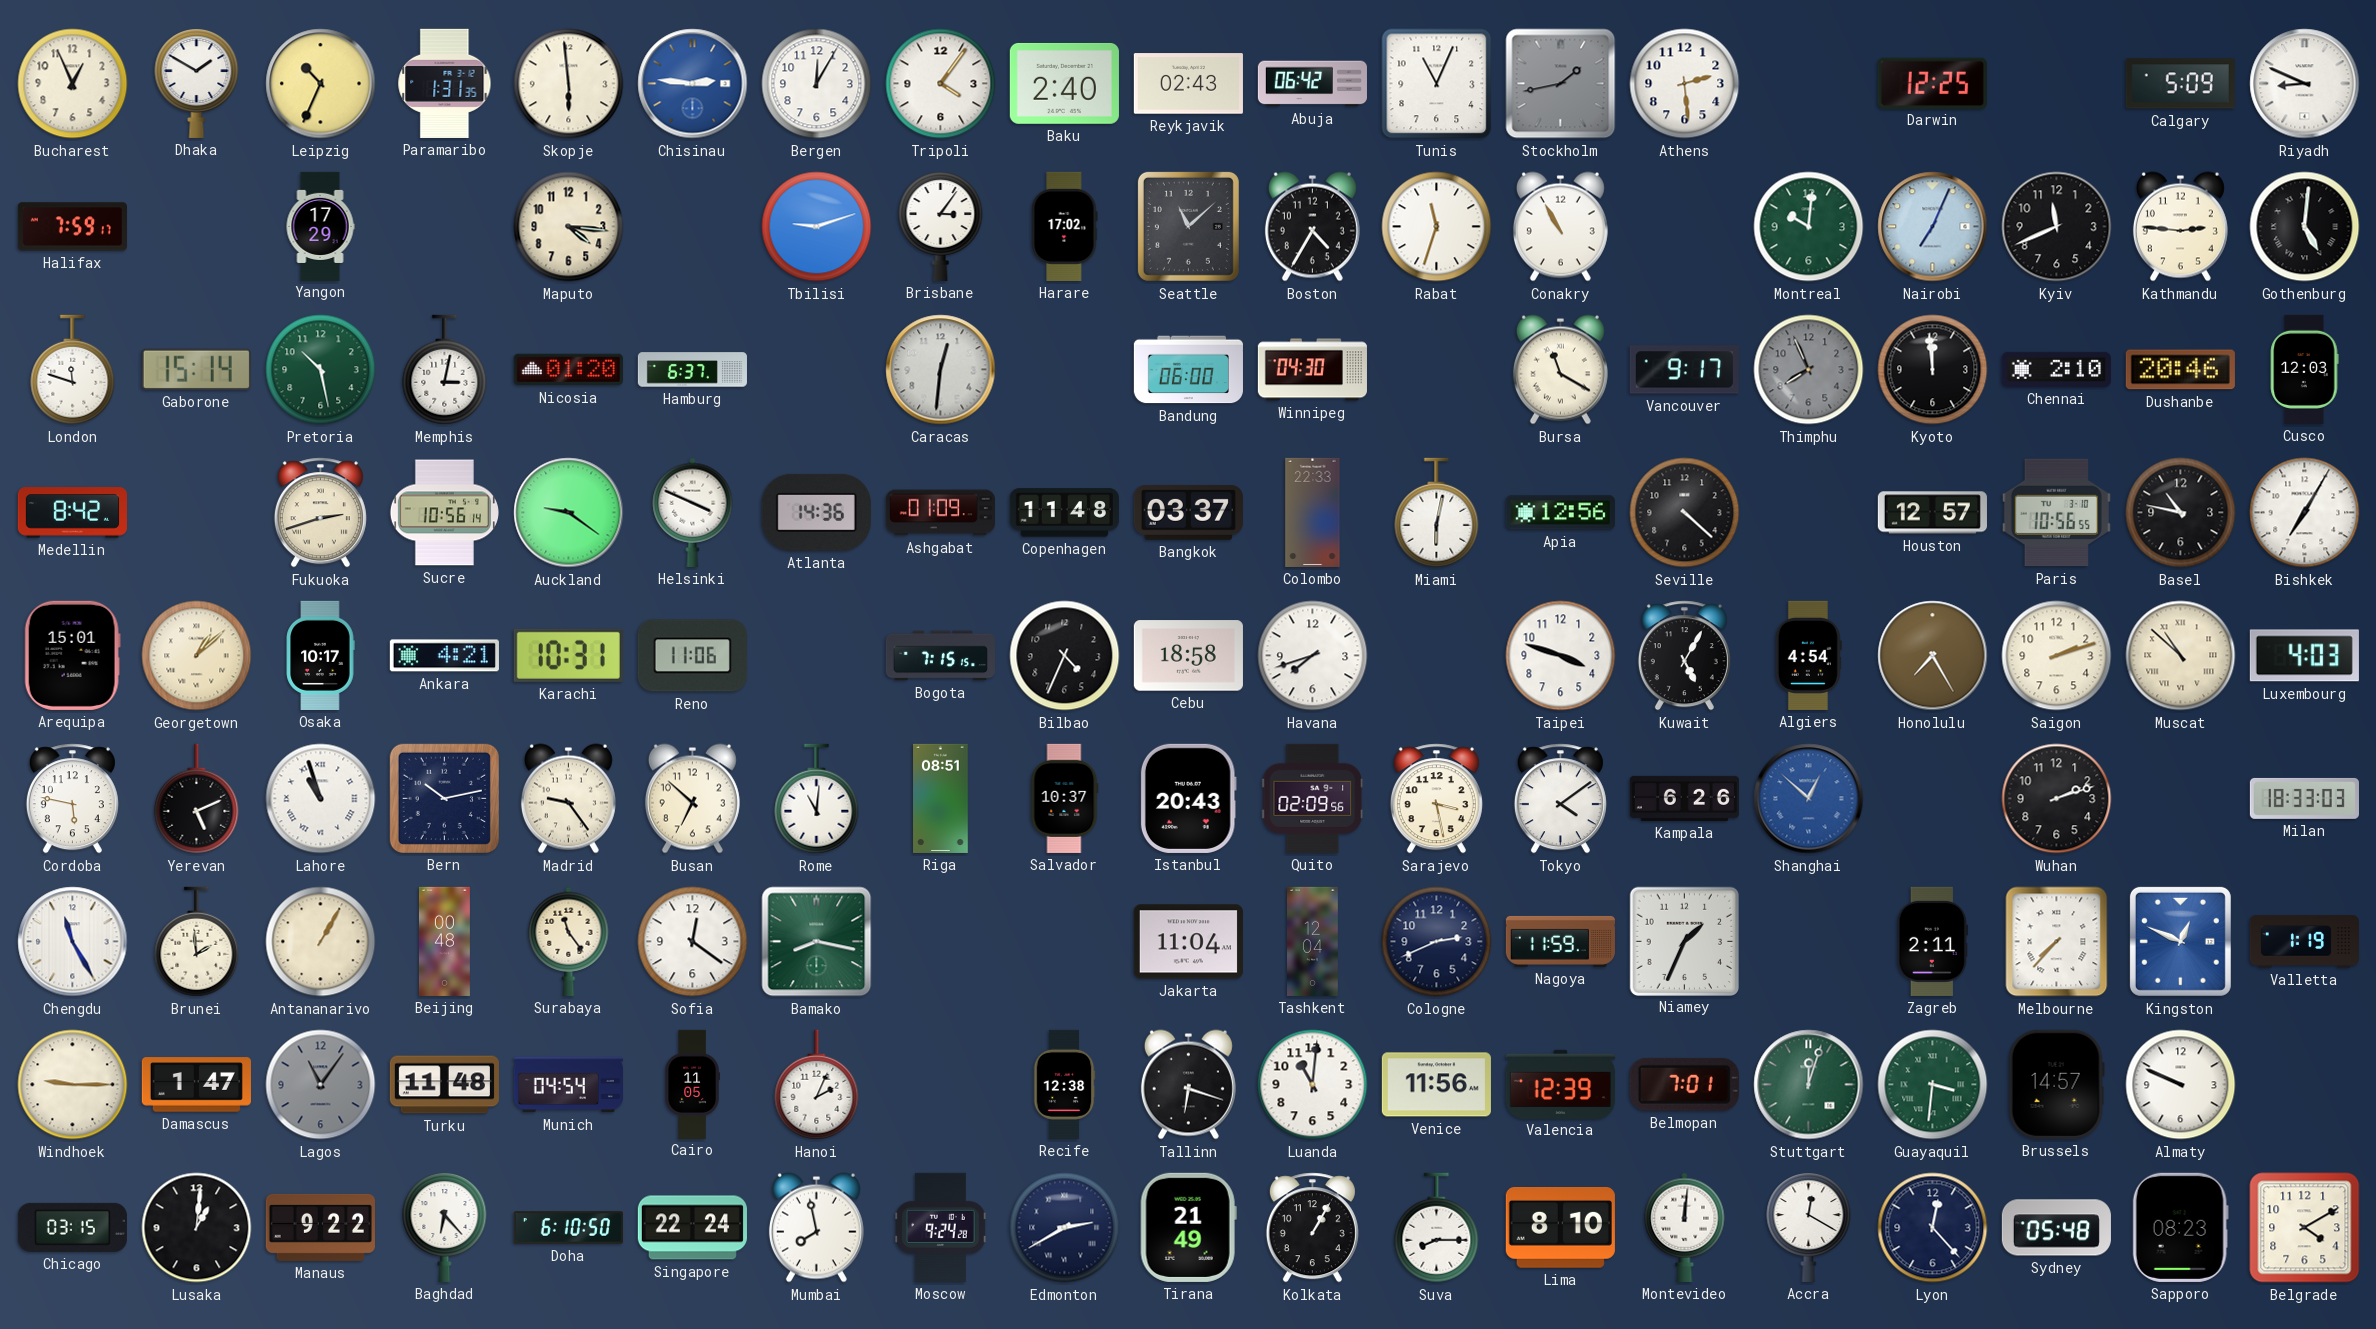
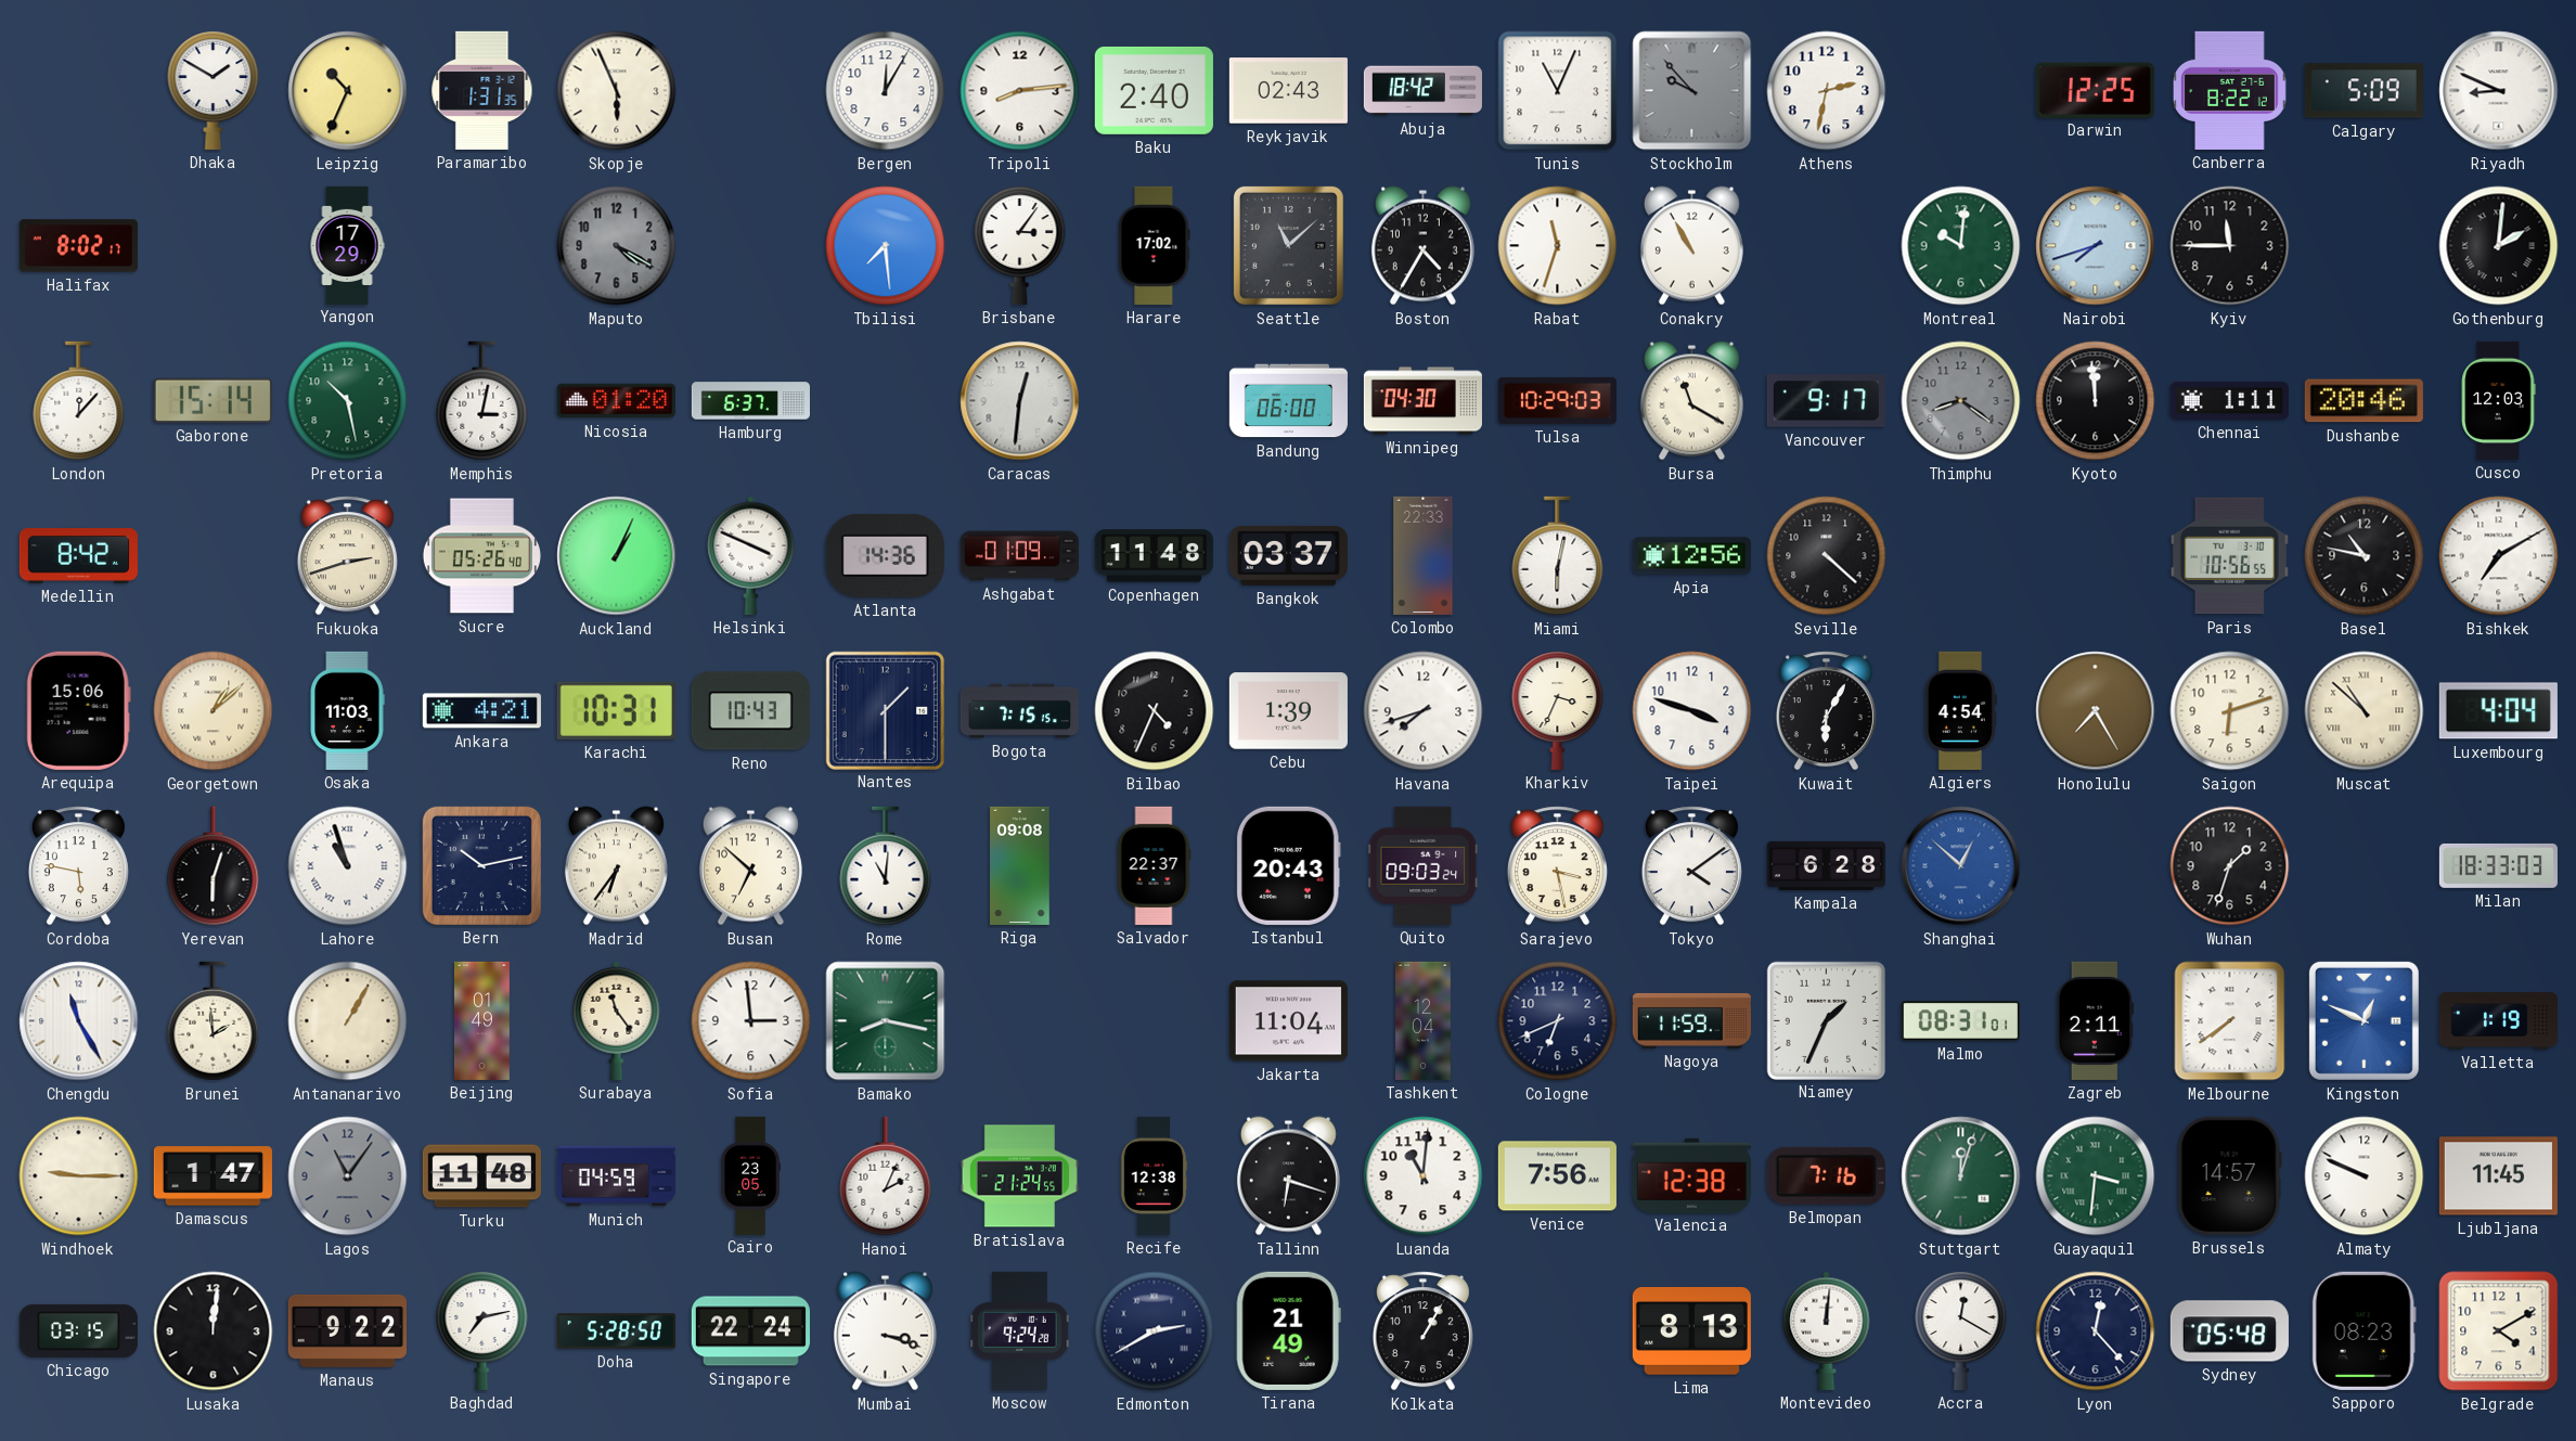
Bucharest: 12:56 -> none (73, 84)
Skopje: 5:59 -> 5:56 (617, 91)
Chisinau: 2:46 -> none (693, 84)
Tripoli: 4:06 -> 8:14 (1020, 91)
Abuja: 06:42 -> 18:42 (1422, 91)
Stockholm: 1:43 -> 9:53 (1692, 91)
Athens: 2:29 -> 2:32 (1827, 91)
Canberra: none -> 8:22 (2229, 90)
Halifax: 7:59 -> 8:02 (78, 246)
Maputo: 4:16 -> 4:20 (617, 246)
Maputo dial: cream -> grey (617, 246)
Tbilisi: 9:12 -> 7:29 (886, 246)
Nairobi: 7:04 -> 7:42 (2096, 246)
Kyiv: 11:41 -> 11:45 (2230, 246)
Kathmandu: 2:46 -> none (2180, 227)
Gothenburg: 5:01 -> 2:01 (2499, 246)
London: 11:48 -> 12:07 (79, 401)
Tulsa: none -> 10:29 (1557, 400)
Thimphu: 7:56 -> 8:21 (1961, 401)
Chennai: 2:10 -> 1:11 (2229, 400)
Sucre: 10:56 -> 05:26 (481, 556)
Auckland: 9:21 -> 1:04 (617, 556)
Houston: 12:57 -> none (1932, 513)
Bishkek: 7:05 -> 7:10 (2499, 556)
Arequipa: 15:01 -> 15:06 (78, 710)
Osaka: 10:17 -> 11:03 (347, 710)
Reno: 11:06 -> 10:43 (750, 711)
Nantes: none -> 1:30 (885, 710)
Cebu: 18:58 -> 1:39 (1288, 711)
Kharkiv: none -> 3:34 (1558, 710)
Kuwait: 5:05 -> 6:05 (1826, 711)
Saigon: 2:12 -> 6:12 (2230, 711)
Luxembourg: 4:03 -> 4:04 (2498, 711)
Yerevan: 5:11 -> 6:03 (214, 866)
Madrid: 9:24 -> 6:36 (616, 866)
Riga: 08:51 -> 09:08 (1020, 865)
Salvador: 10:37 -> 22:37 (1154, 865)
Quito: 02:09 -> 09:03 (1424, 865)
Kampala: 6:26 -> 6:28 (1826, 865)
Wuhan: 2:12 -> 1:33 (2230, 866)
Beijing: 00:48 -> 01:49 (481, 1020)
Sofia: 12:21 -> 2:59 (751, 1021)
Cologne: 2:41 -> 6:41 (1558, 1021)
Malmo: none -> 08:31 (1960, 1021)
Melbourne: 7:37 -> 7:39 (2230, 1021)
Munich: 04:54 -> 04:59 (616, 1176)
Cairo: 11:05 -> 23:05 (750, 1175)
Bratislava: none -> 21:24 (1019, 1176)
Venice: 11:56 -> 7:56 (1557, 1176)
Valencia: 12:39 -> 12:38 (1691, 1175)
Belmopan: 7:01 -> 7:16 (1826, 1175)
Ljubljana: none -> 11:45 (2498, 1176)
Lusaka: 1:01 -> 12:01 (214, 1331)
Baghdad: 6:23 -> 7:13 (482, 1330)
Doha: 6:10 -> 5:28 (616, 1331)
Mumbai: 7:58 -> 3:18 (885, 1331)
Suva: 8:15 -> none (1437, 1228)
Lima: 8:10 -> 8:13 (1691, 1331)
